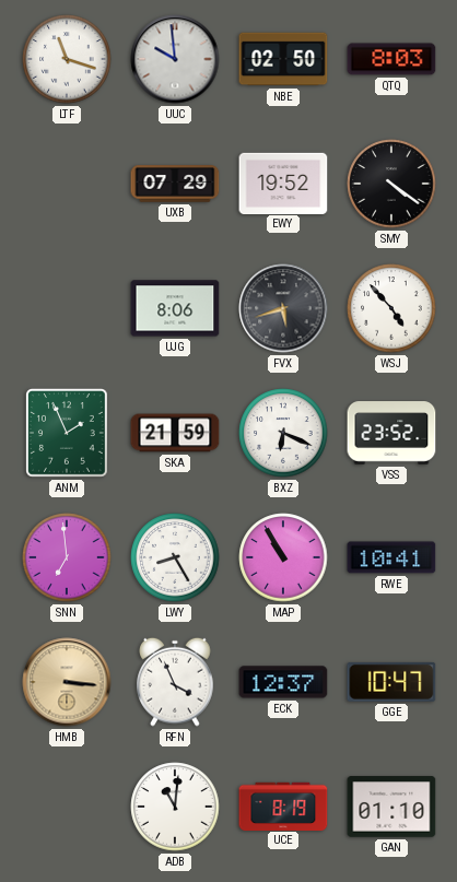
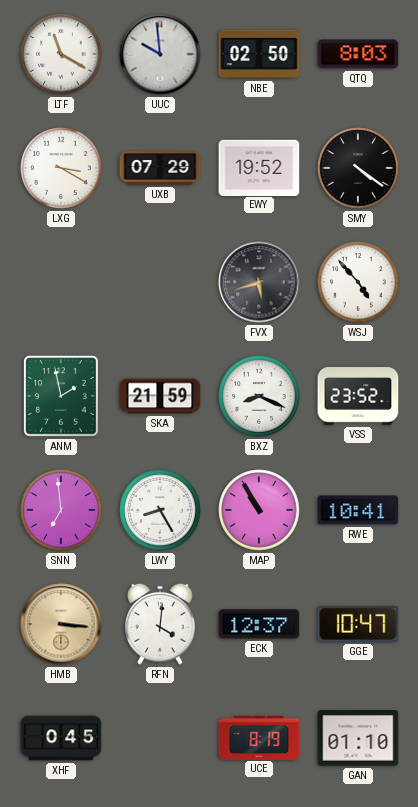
LTF: 11:18 -> 11:20 (61, 54)
LXG: none -> 3:20 (61, 168)
UJG: 8:06 -> none (175, 308)
ANM: 1:56 -> 1:58 (62, 397)
BXZ: 6:19 -> 8:19 (259, 396)
RFN: 3:56 -> 4:01 (160, 624)
XHF: none -> 0:45 (61, 738)
ADB: 11:01 -> none (175, 807)
